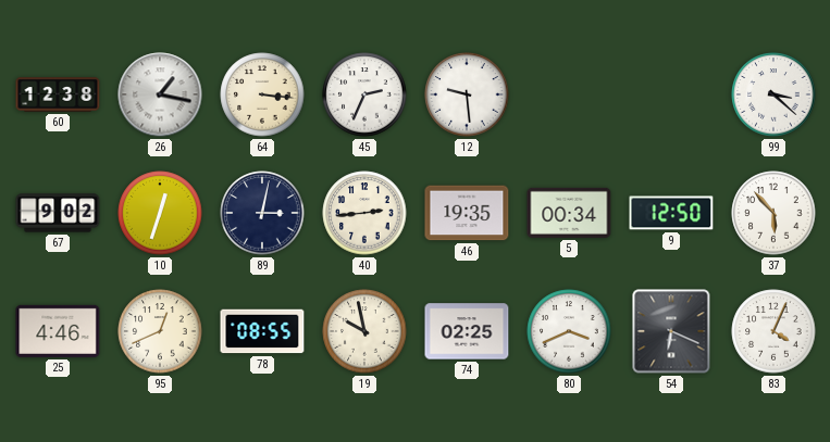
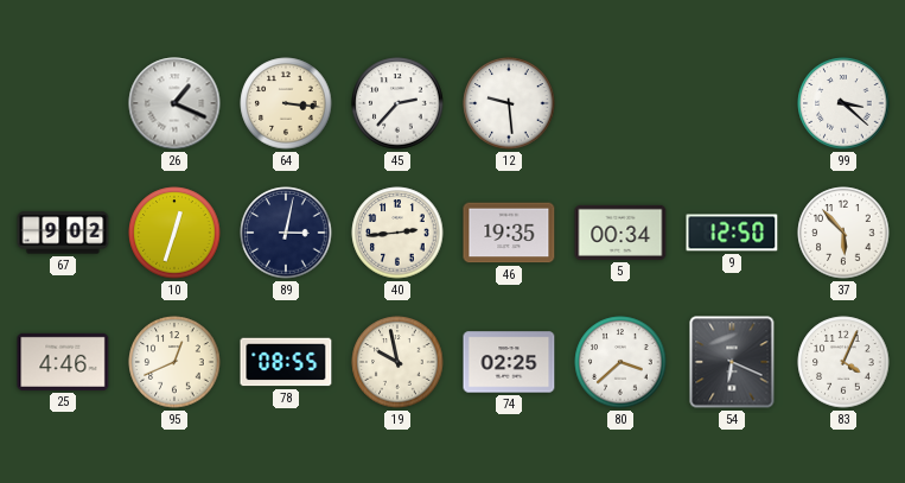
60: 12:38 -> none (58, 94)
26: 1:17 -> 1:19 (174, 103)
45: 2:34 -> 2:37 (397, 103)
80: 3:41 -> 3:38 (620, 362)
